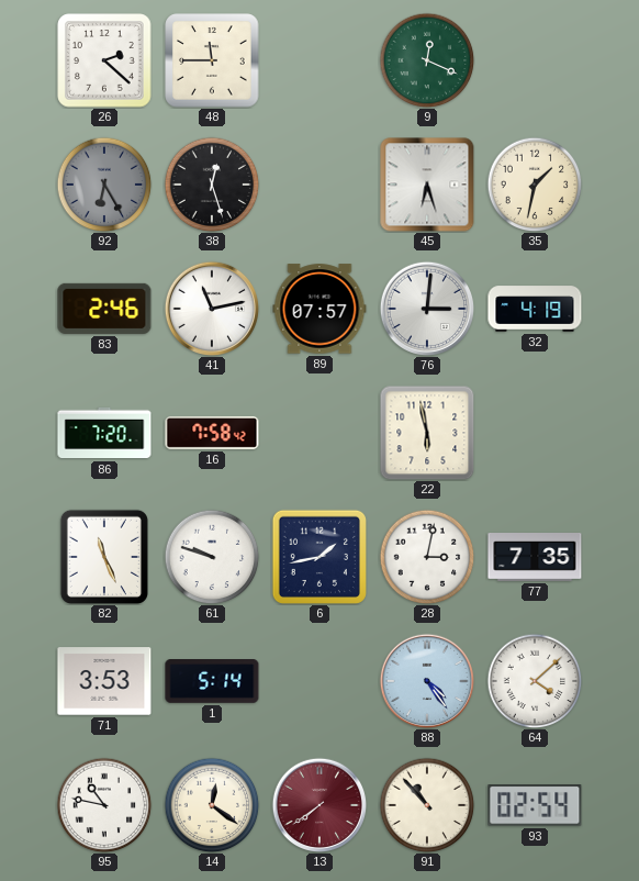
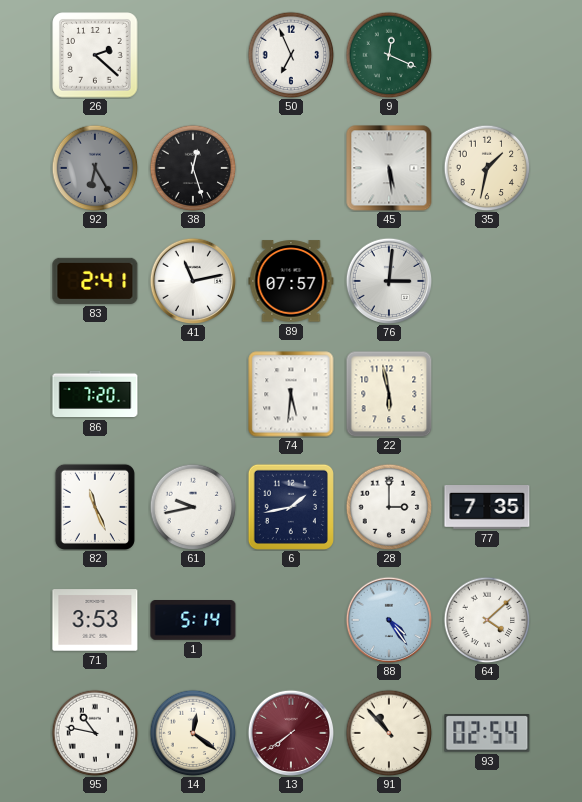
48: 11:45 -> none (212, 60)
50: none -> 6:56 (291, 55)
45: 6:27 -> 5:29 (389, 168)
83: 2:46 -> 2:41 (95, 281)
32: 4:19 -> none (535, 309)
16: 7:58 -> none (212, 433)
74: none -> 5:31 (291, 394)
61: 9:48 -> 9:43 (193, 507)
28: 3:02 -> 3:00 (389, 507)
